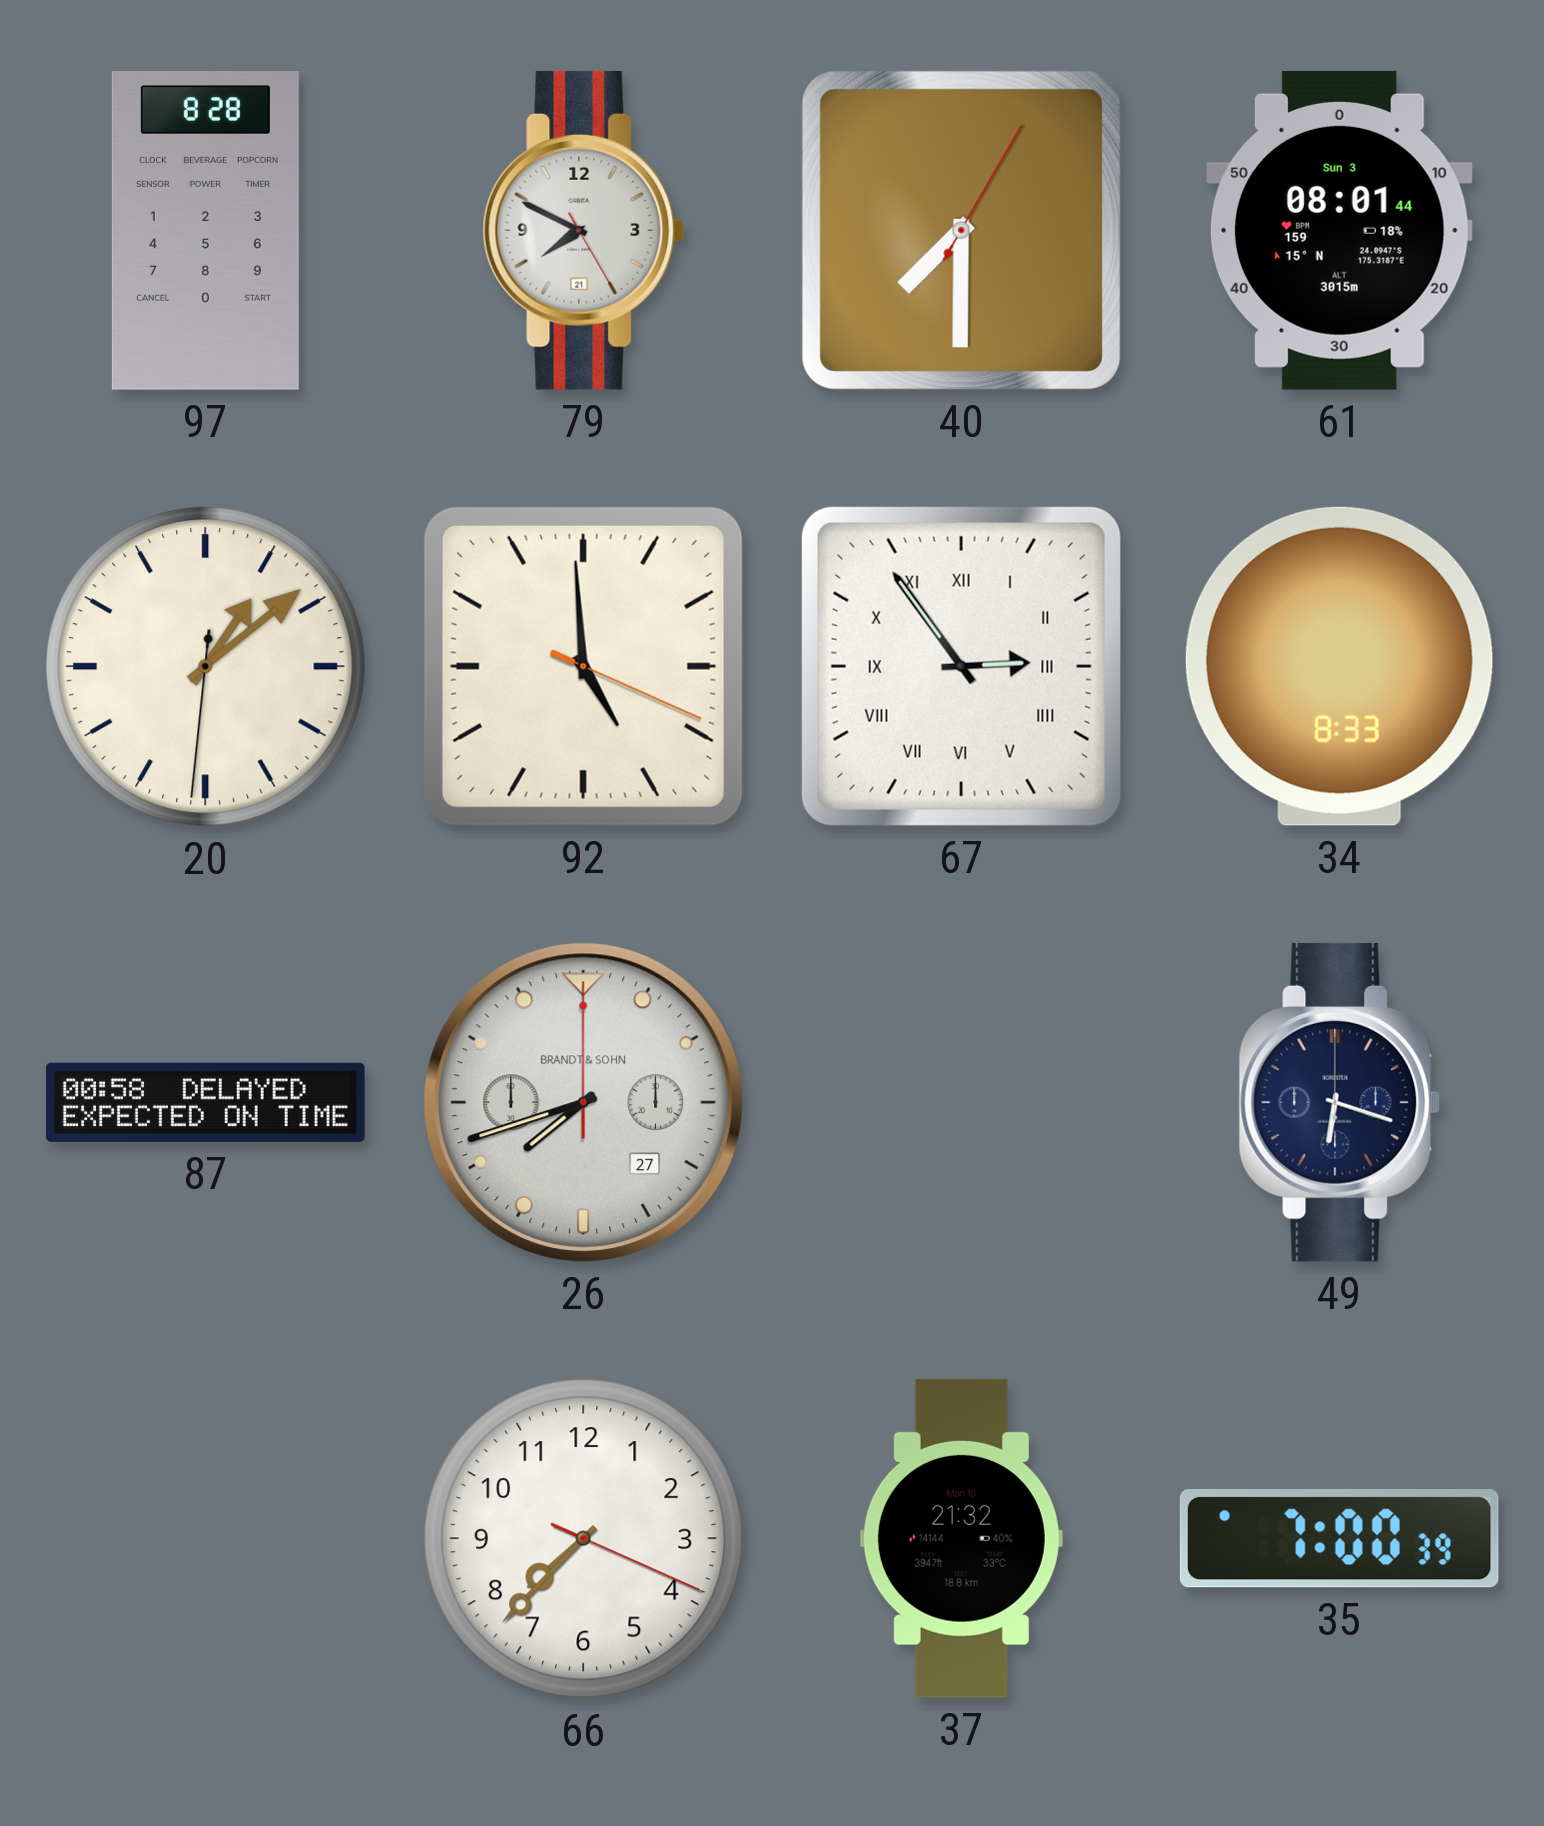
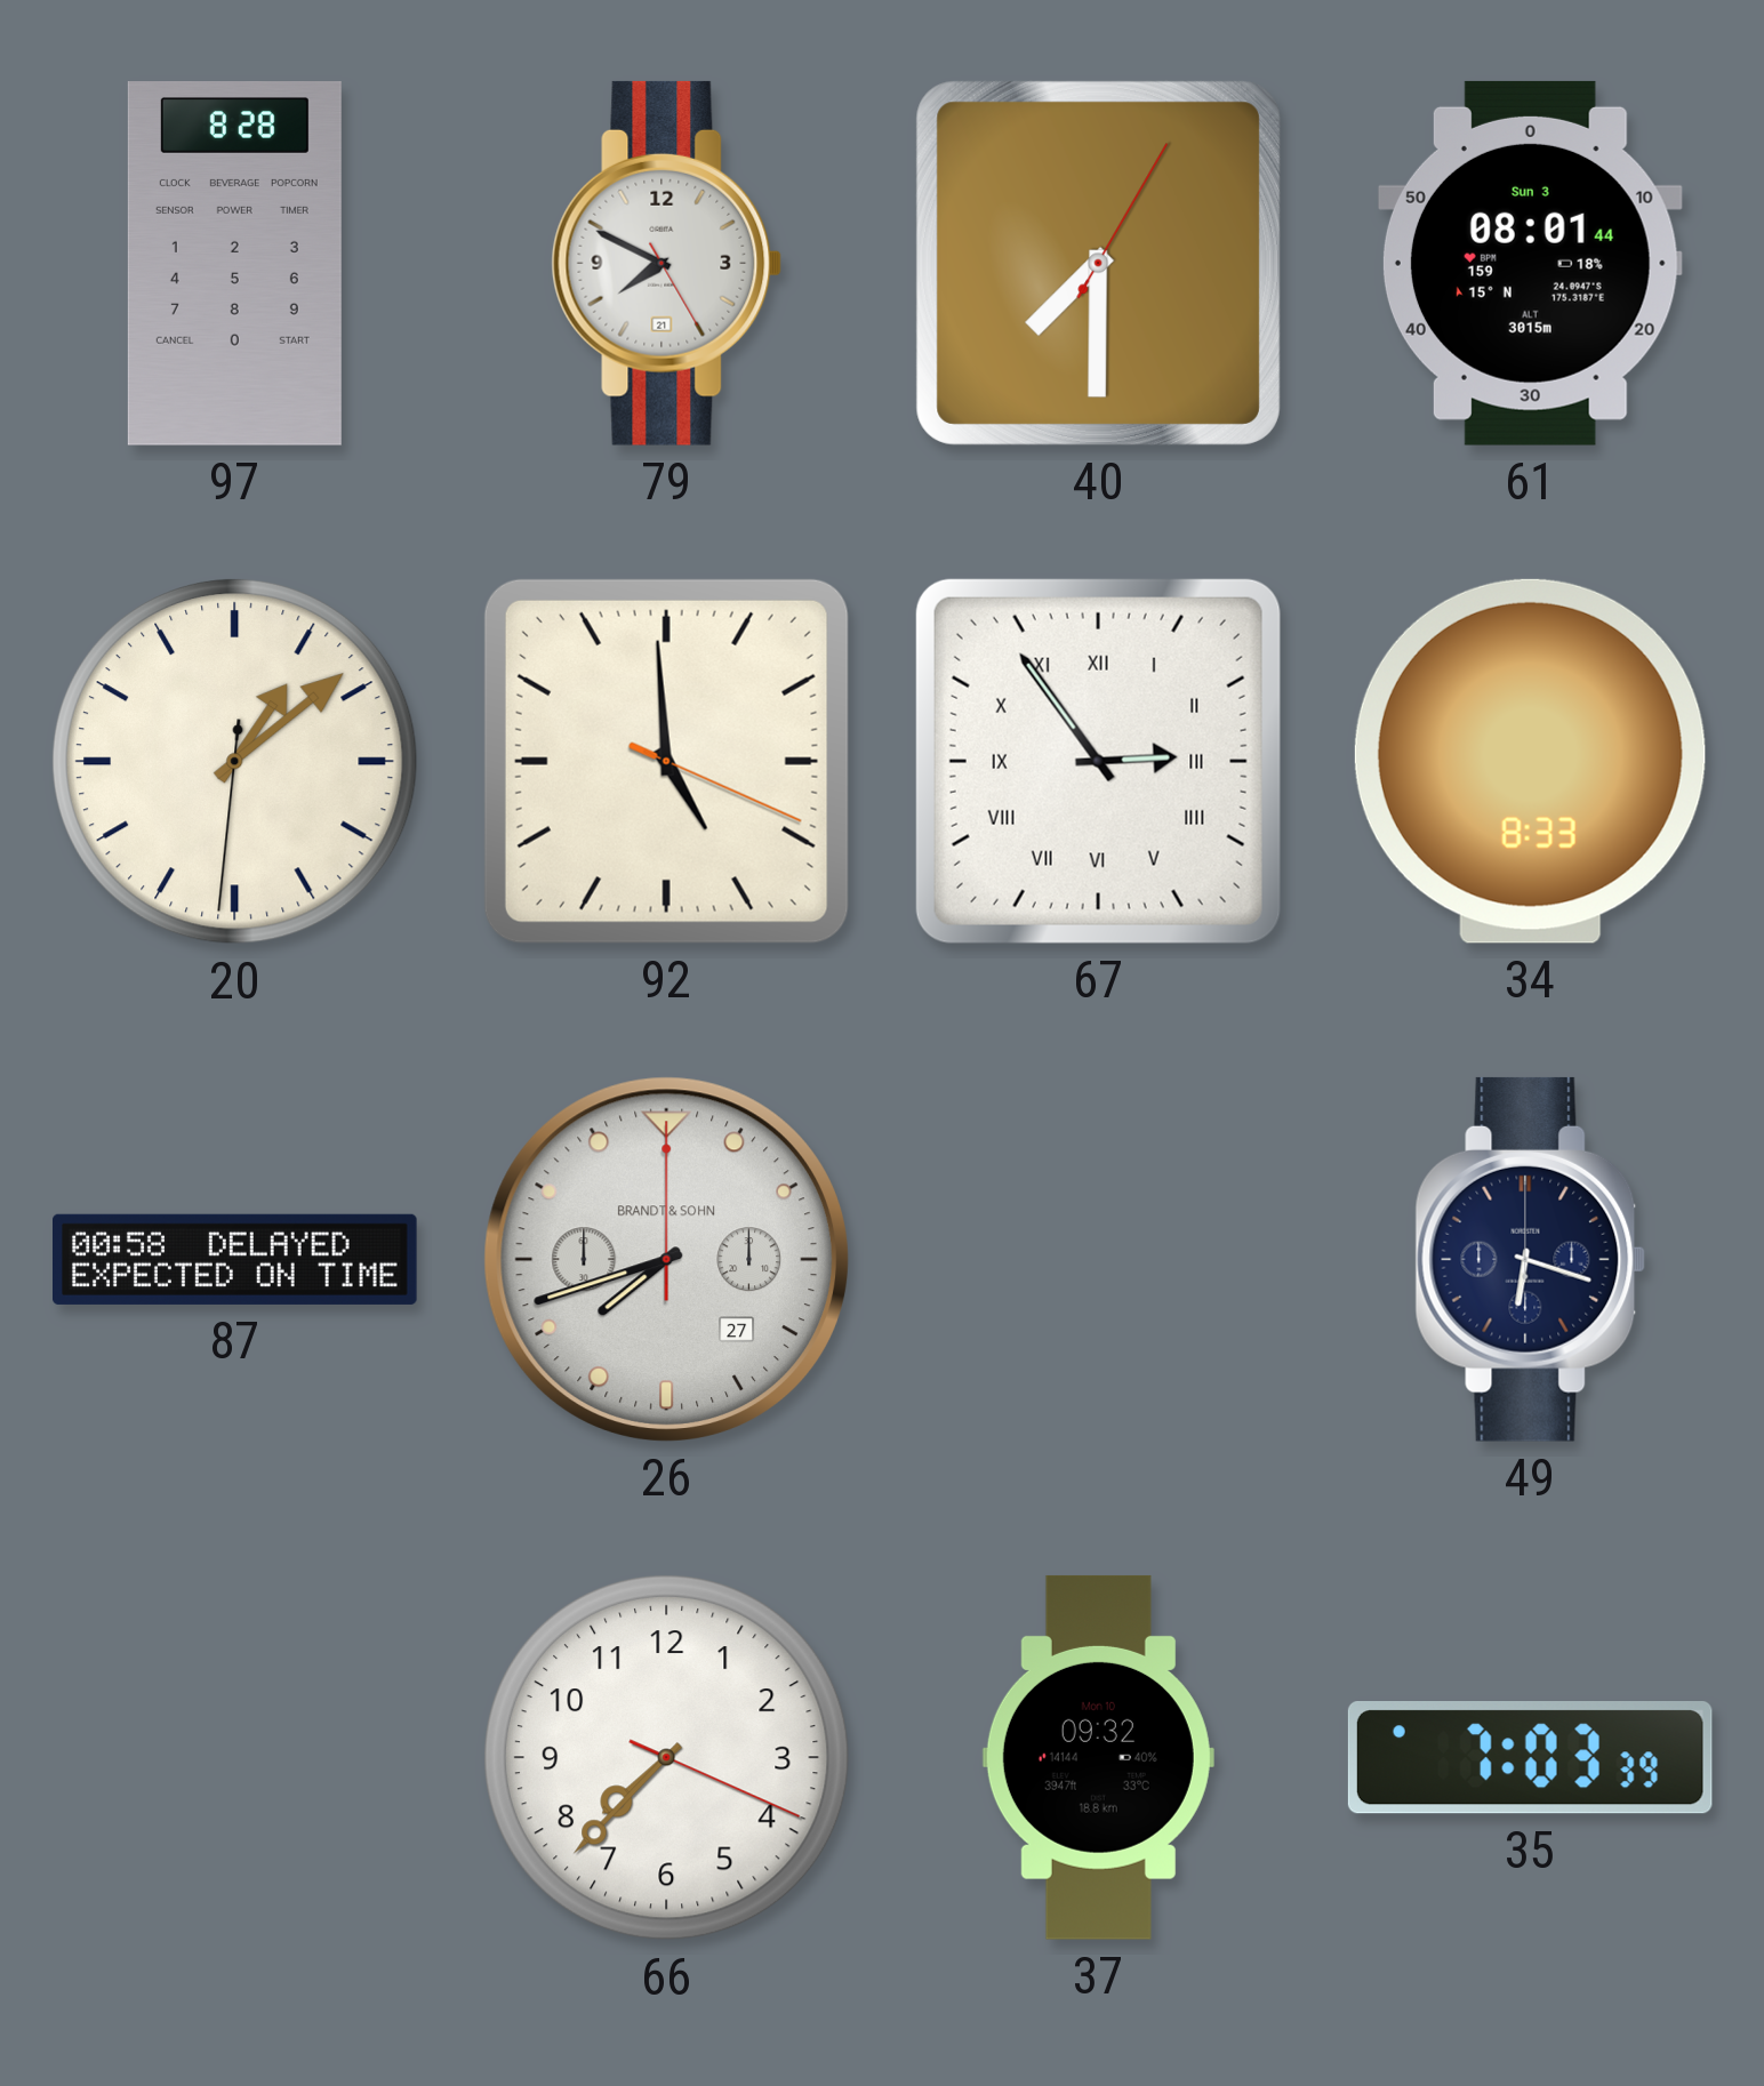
37: 21:32 -> 09:32 (1098, 1757)
35: 7:00 -> 7:03 (1530, 1758)
